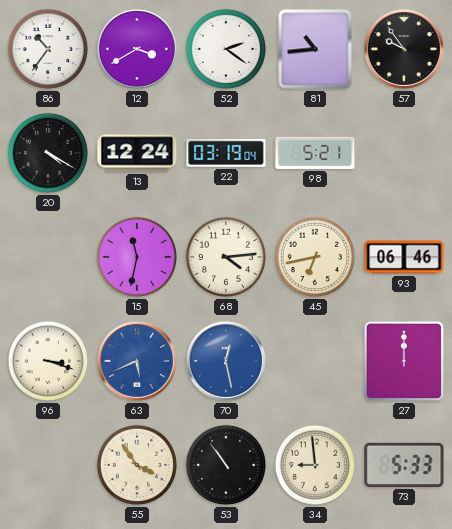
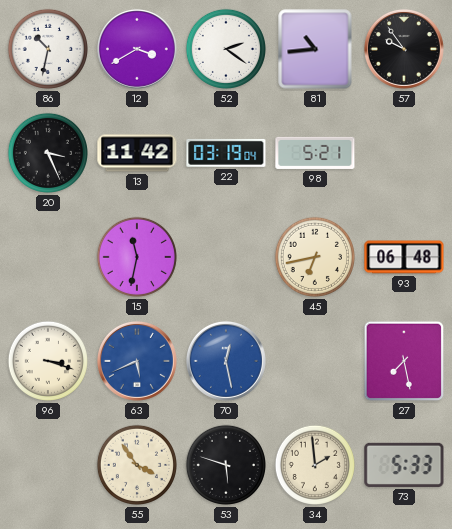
86: 10:36 -> 10:32 (48, 49)
20: 4:20 -> 3:26 (48, 153)
13: 12:24 -> 11:42 (137, 153)
68: 4:14 -> none (226, 257)
93: 06:46 -> 06:48 (404, 257)
27: 12:00 -> 7:28 (404, 361)
53: 10:54 -> 5:48 (226, 465)
34: 8:59 -> 1:59 (315, 465)
